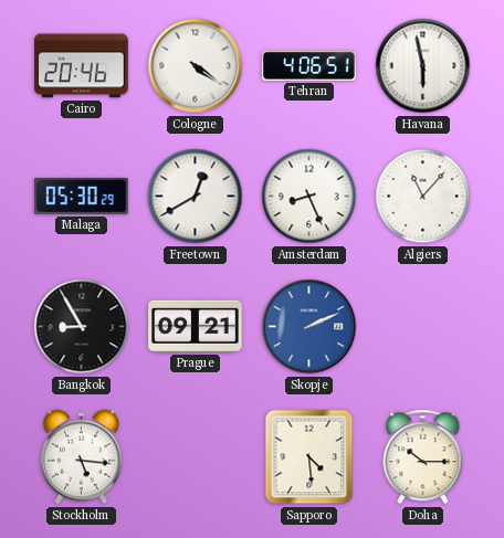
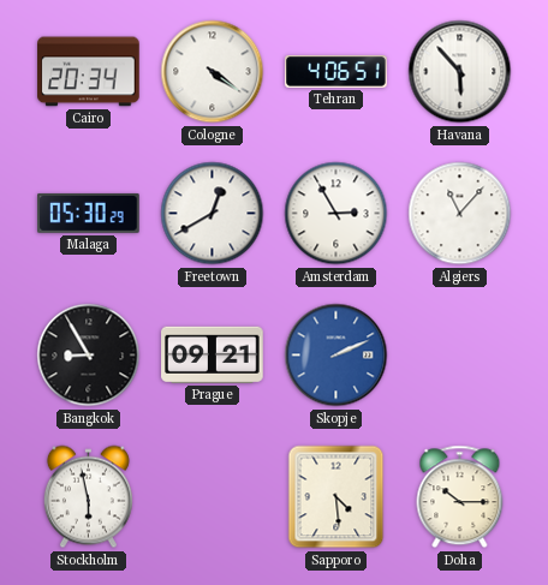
Cairo: 20:46 -> 20:34 (89, 72)
Havana: 5:58 -> 5:53 (460, 72)
Amsterdam: 8:26 -> 2:55 (336, 214)
Stockholm: 5:16 -> 5:58 (88, 497)
